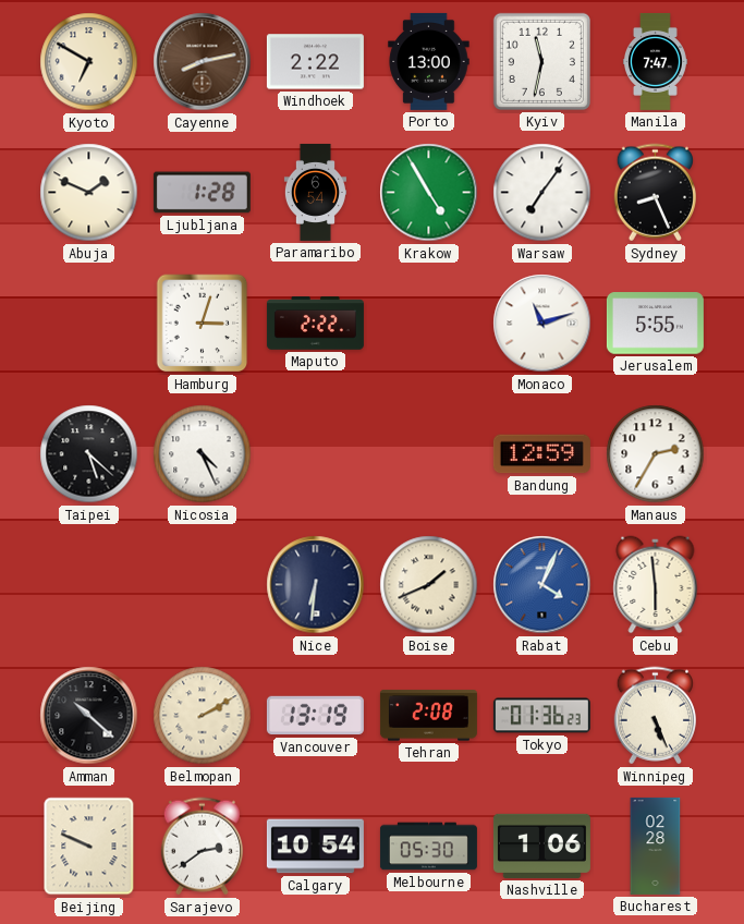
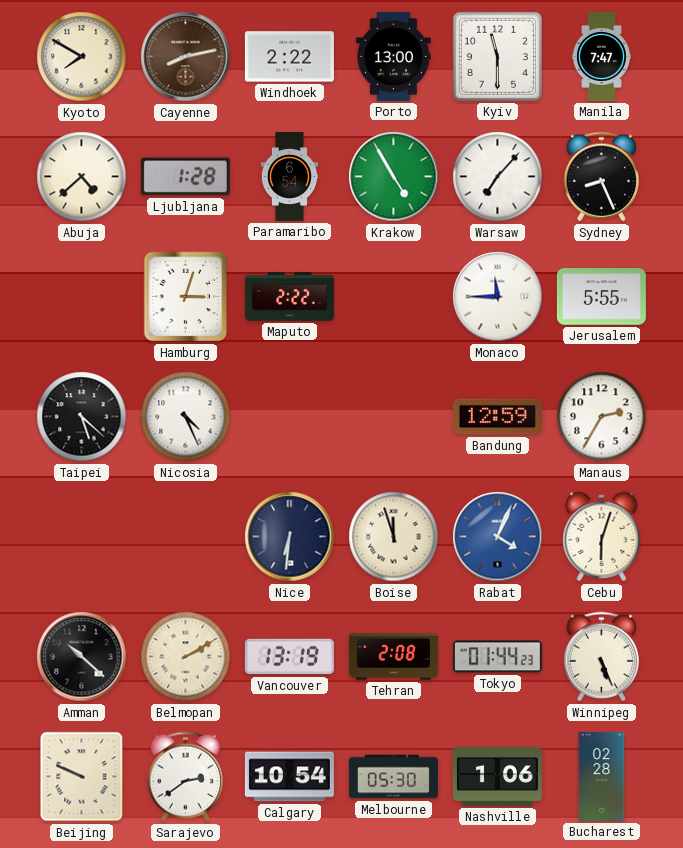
Kyoto: 6:50 -> 7:50 (82, 57)
Kyiv: 11:32 -> 11:30 (497, 56)
Abuja: 1:49 -> 4:38 (82, 177)
Warsaw: 7:06 -> 7:07 (498, 177)
Monaco: 11:12 -> 11:45 (498, 297)
Boise: 1:41 -> 11:57 (394, 537)
Cebu: 5:59 -> 6:03 (602, 537)
Tokyo: 01:36 -> 01:44 (497, 657)
